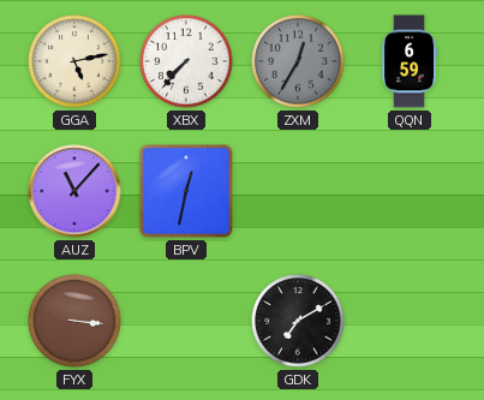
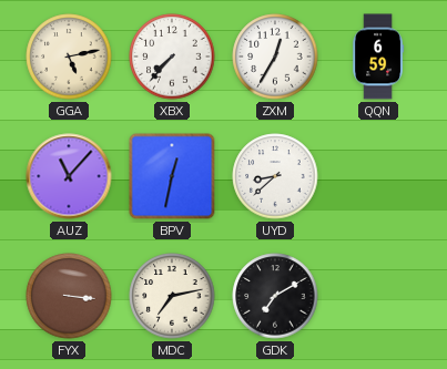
ZXM dial: grey -> white (275, 57)
UYD: none -> 8:38 (275, 176)
MDC: none -> 7:13 (172, 296)
